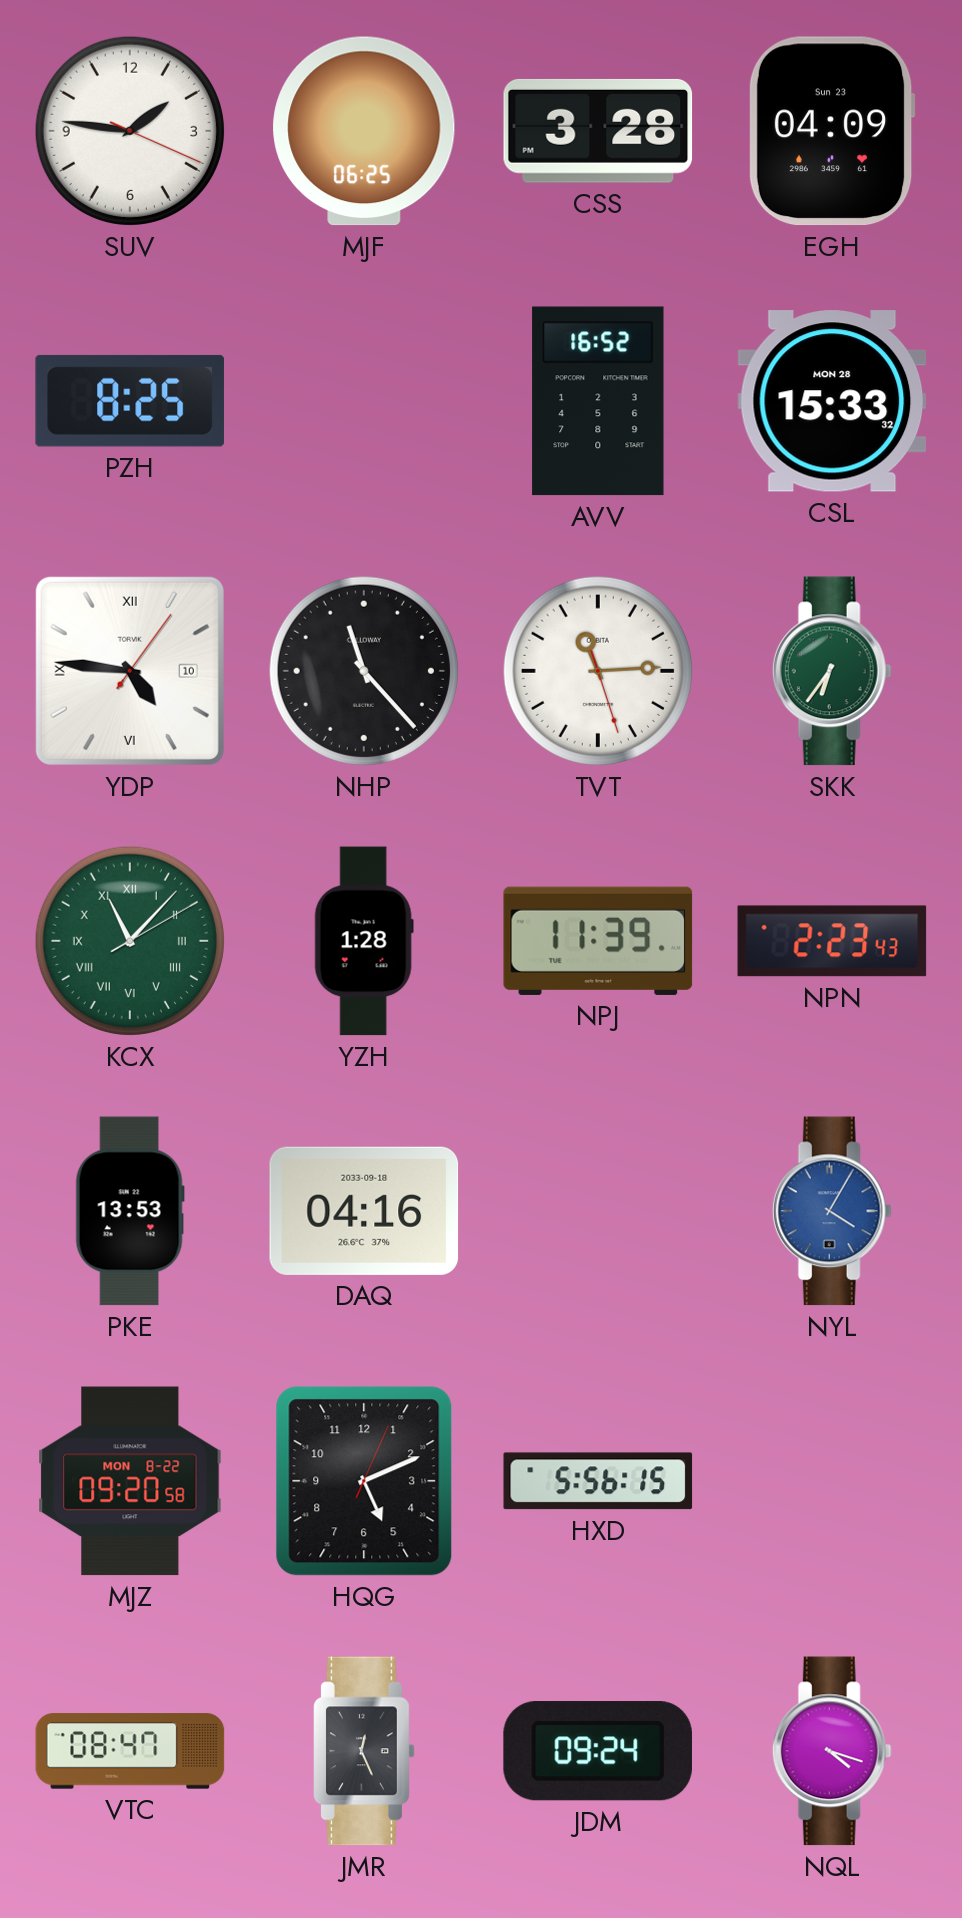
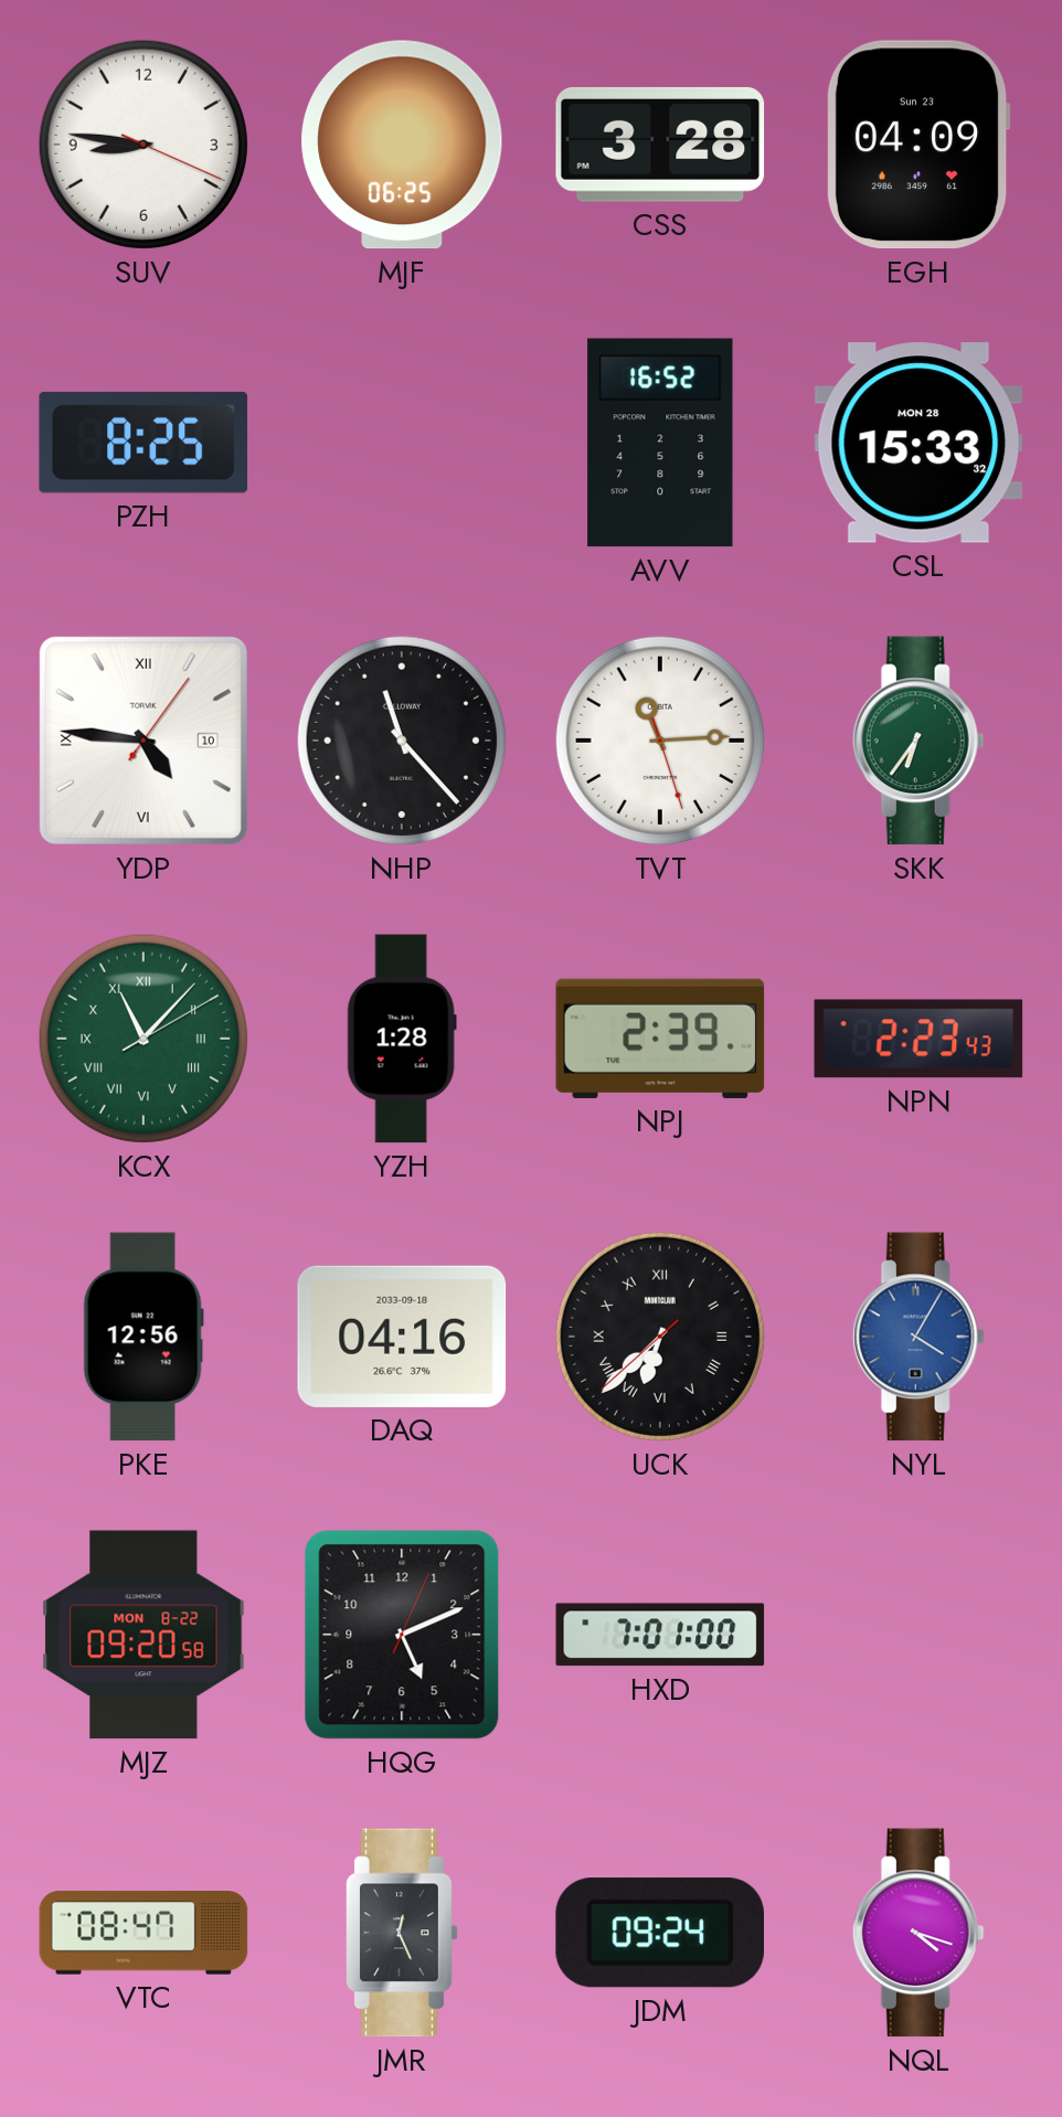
SUV: 1:46 -> 8:46 (144, 145)
NPJ: 11:39 -> 2:39 (660, 1039)
PKE: 13:53 -> 12:56 (144, 1337)
UCK: none -> 6:37 (660, 1337)
HXD: 5:56 -> 7:01 (660, 1635)
